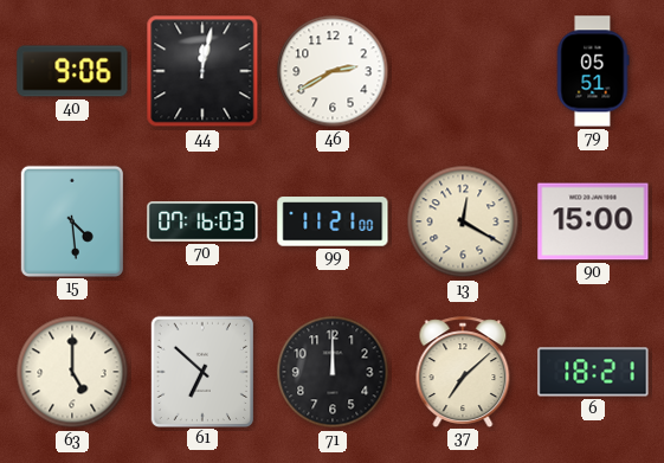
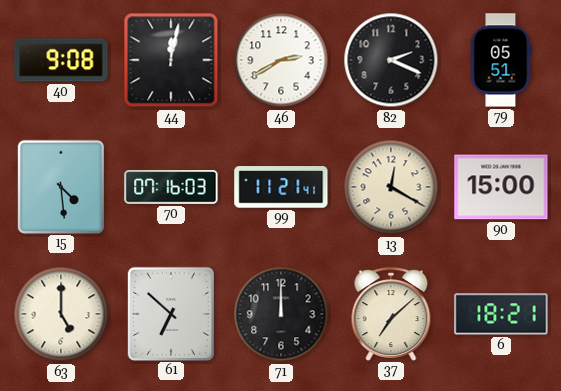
40: 9:06 -> 9:08 (61, 60)
82: none -> 2:19 (391, 60)
99: 11:21:00 -> 11:21:41 (281, 187)
